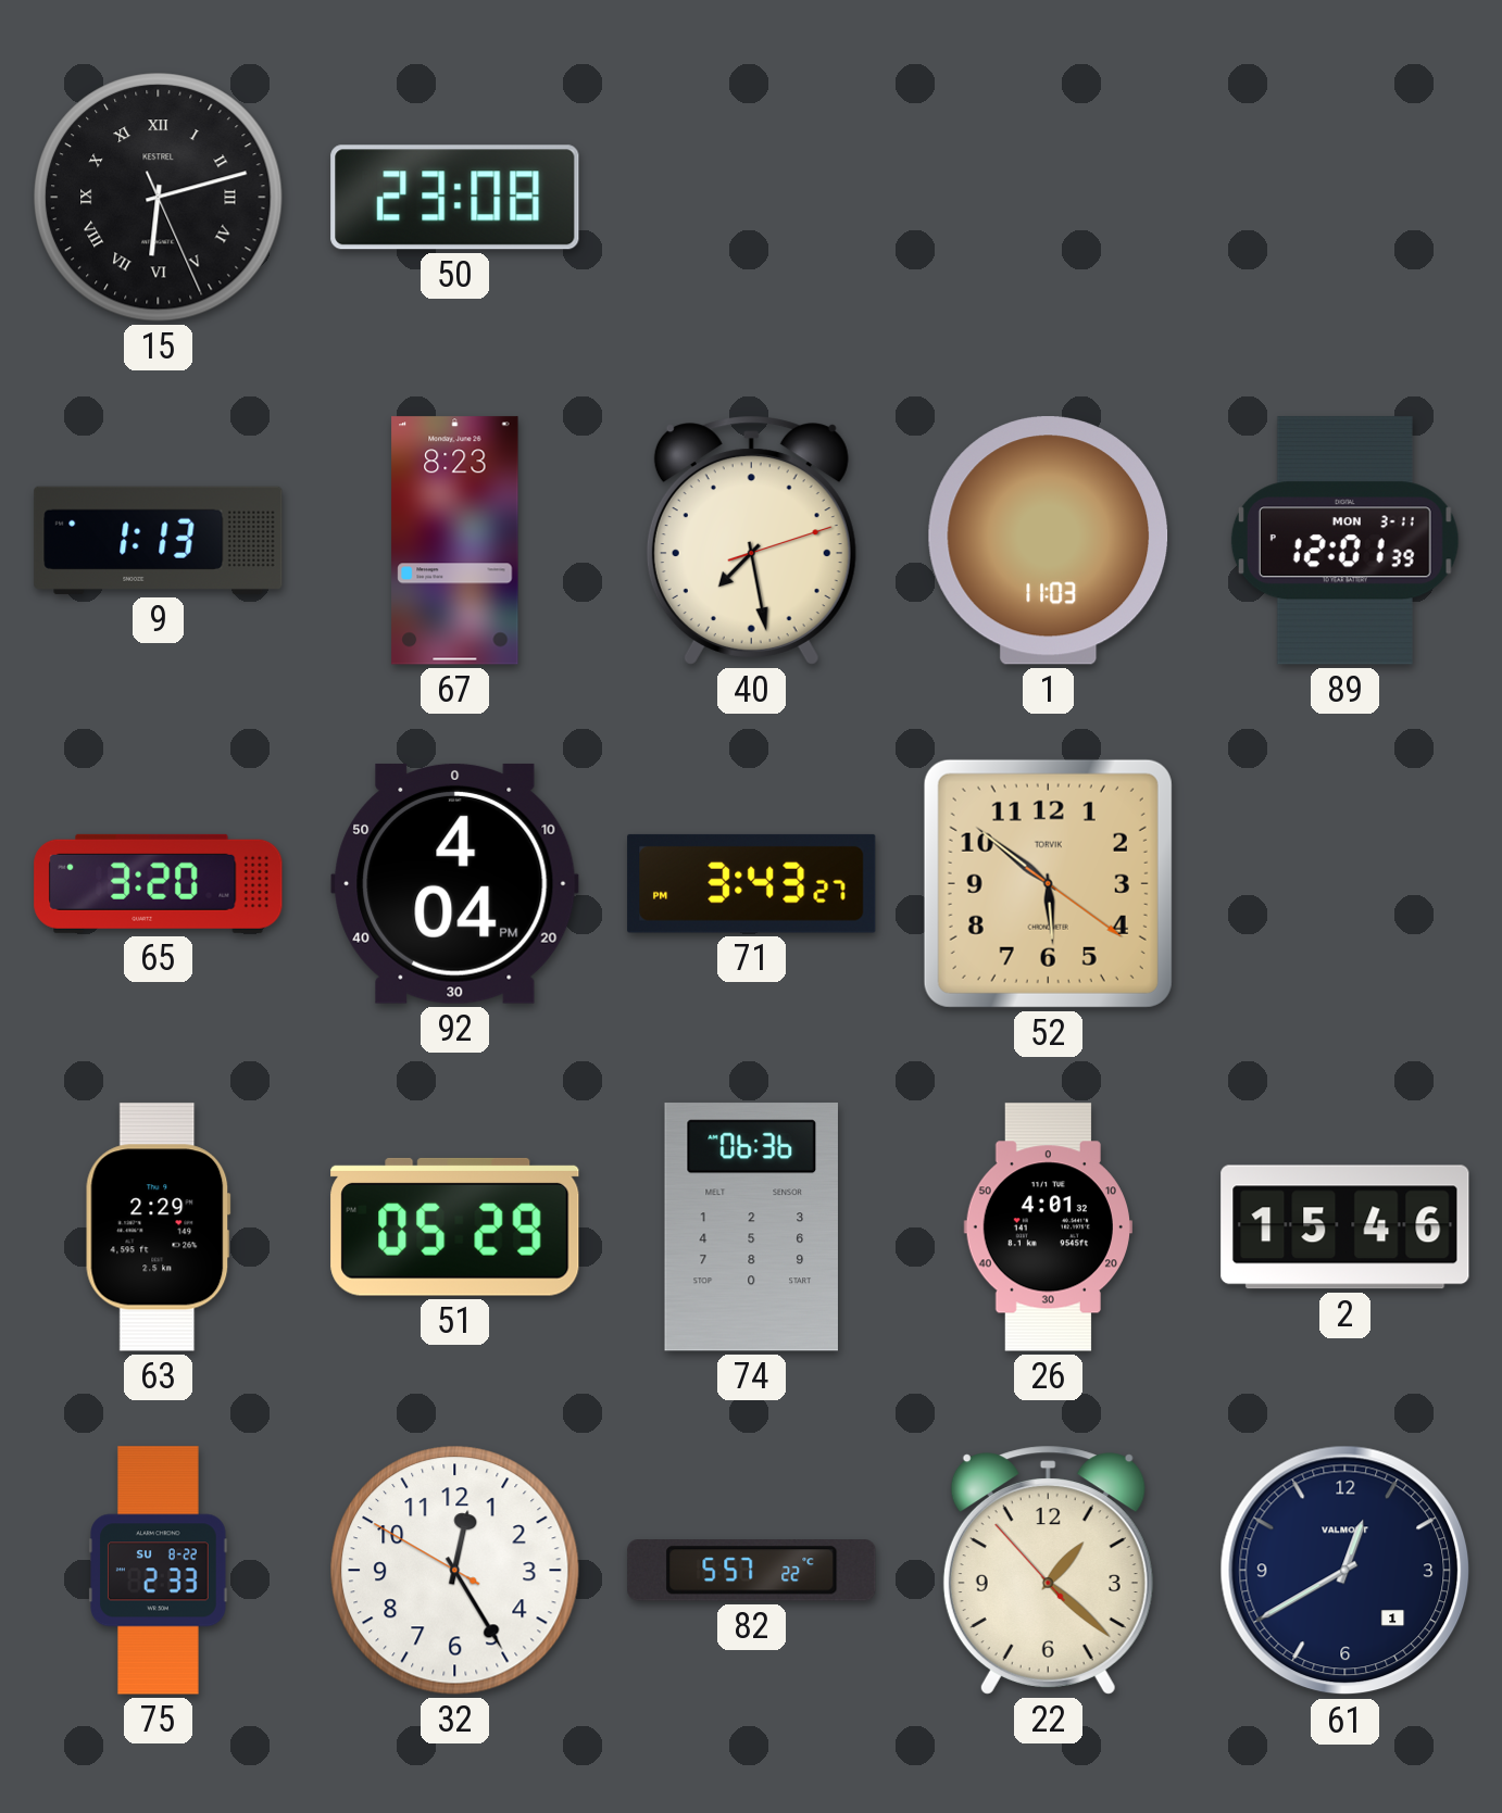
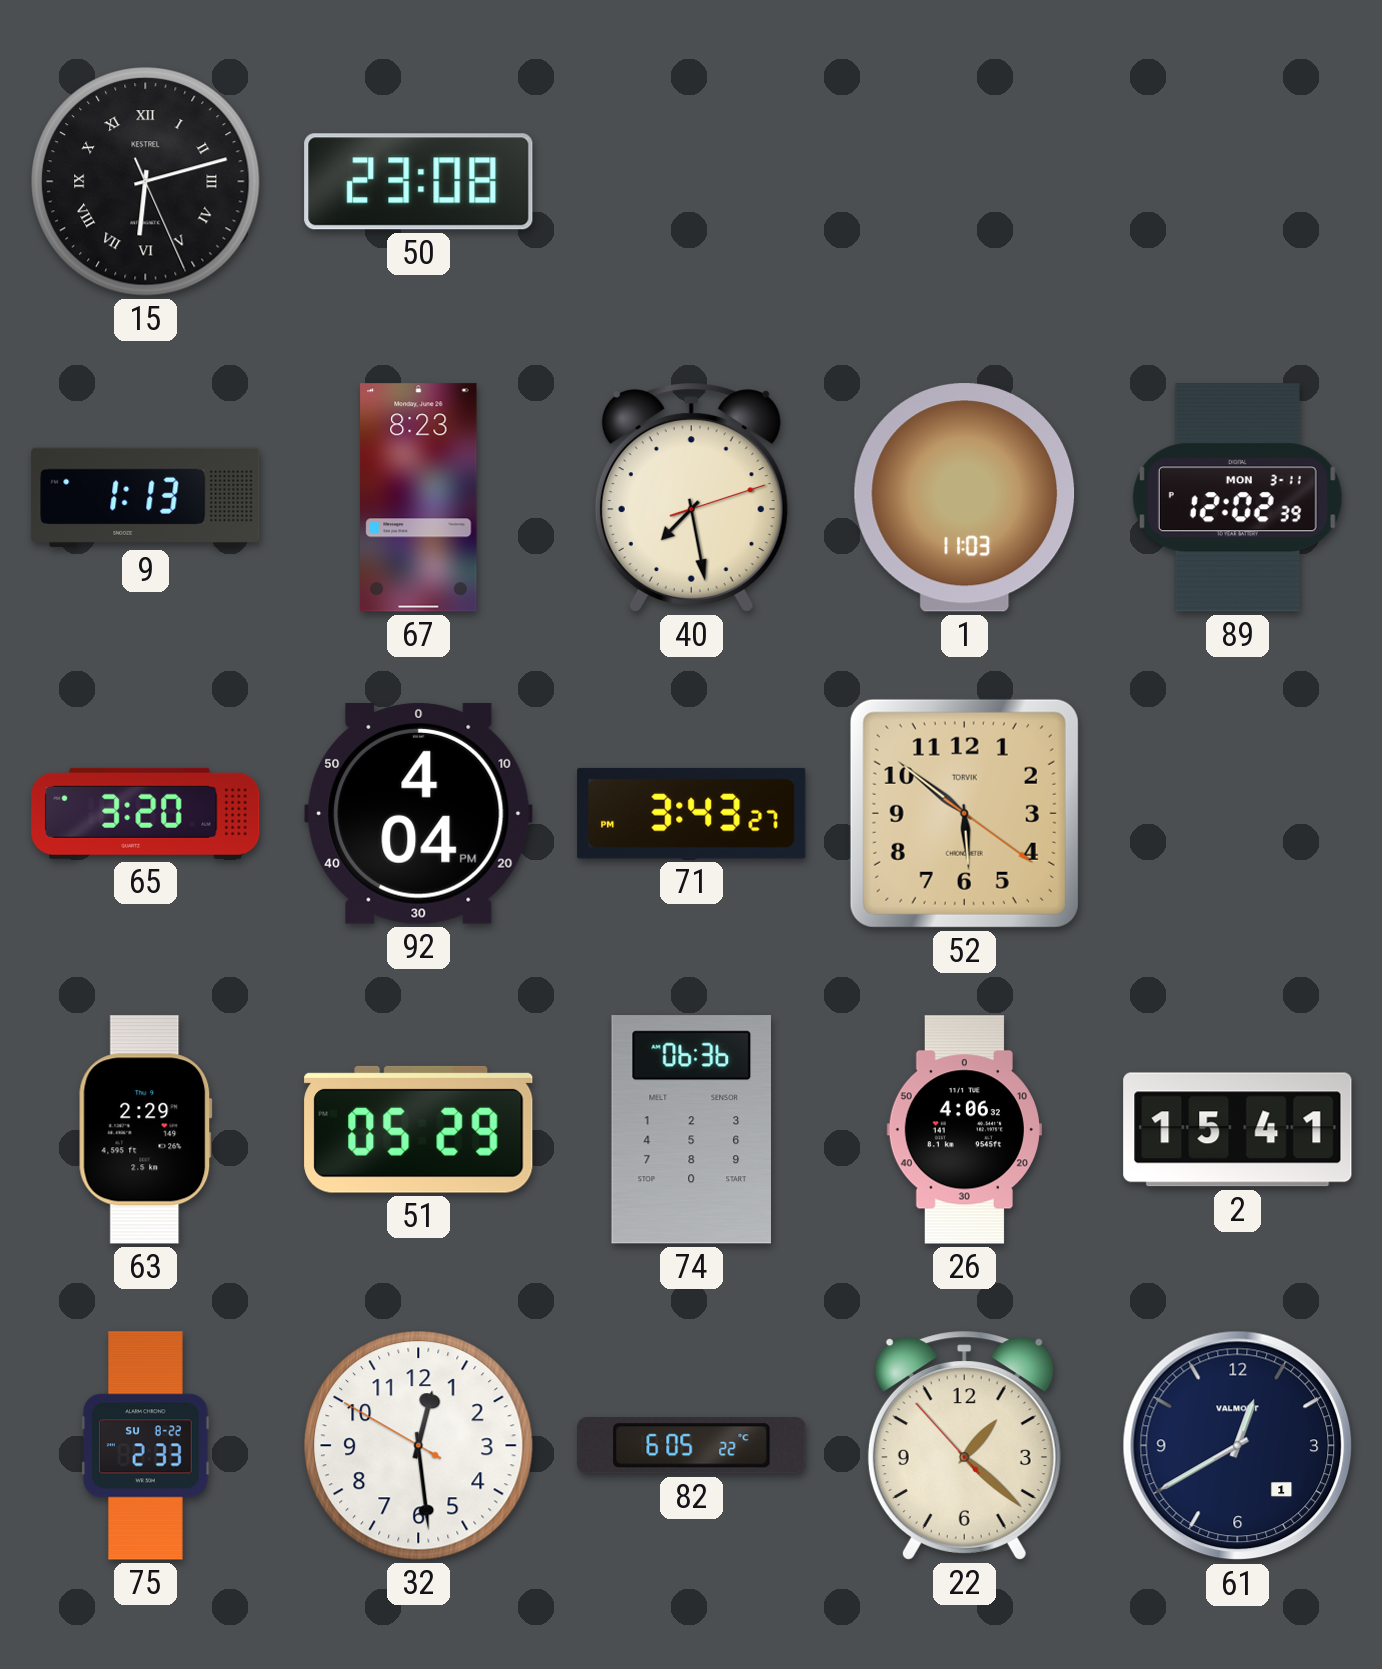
89: 12:01 -> 12:02 (1237, 498)
26: 4:01 -> 4:06 (964, 1130)
2: 15:46 -> 15:41 (1238, 1130)
32: 12:24 -> 12:28 (419, 1446)
82: 5:57 -> 6:05 (692, 1446)
